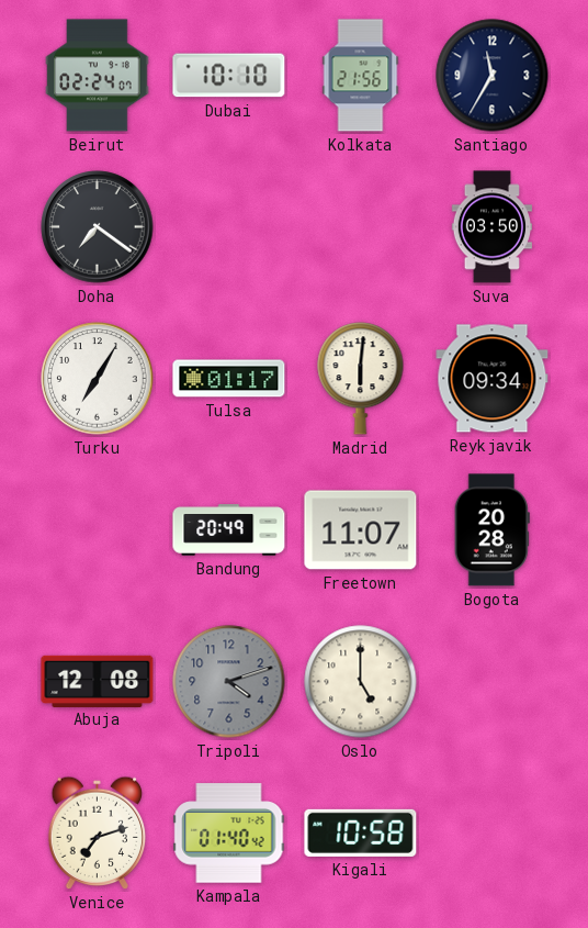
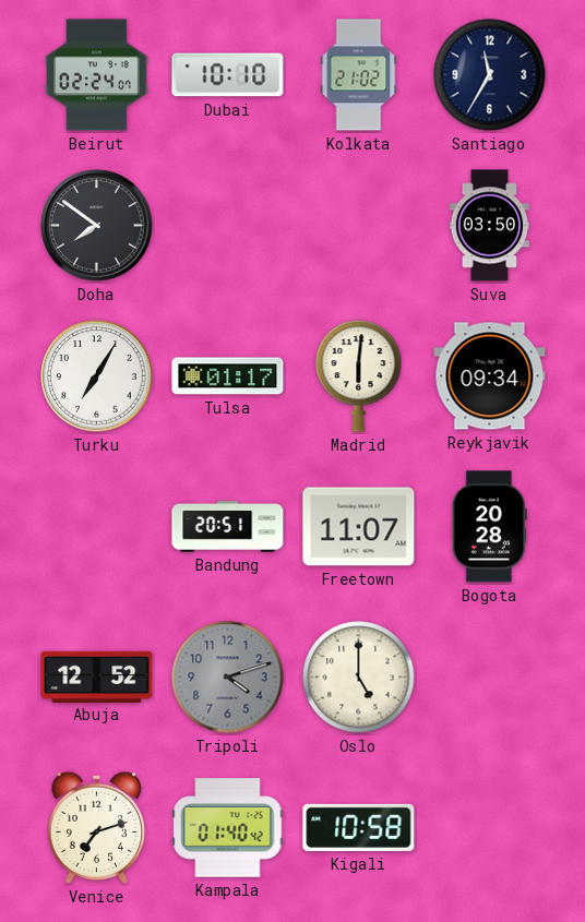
Kolkata: 21:56 -> 21:02 (359, 75)
Doha: 7:21 -> 7:51 (97, 226)
Bandung: 20:49 -> 20:51 (228, 527)
Abuja: 12:08 -> 12:52 (97, 676)
